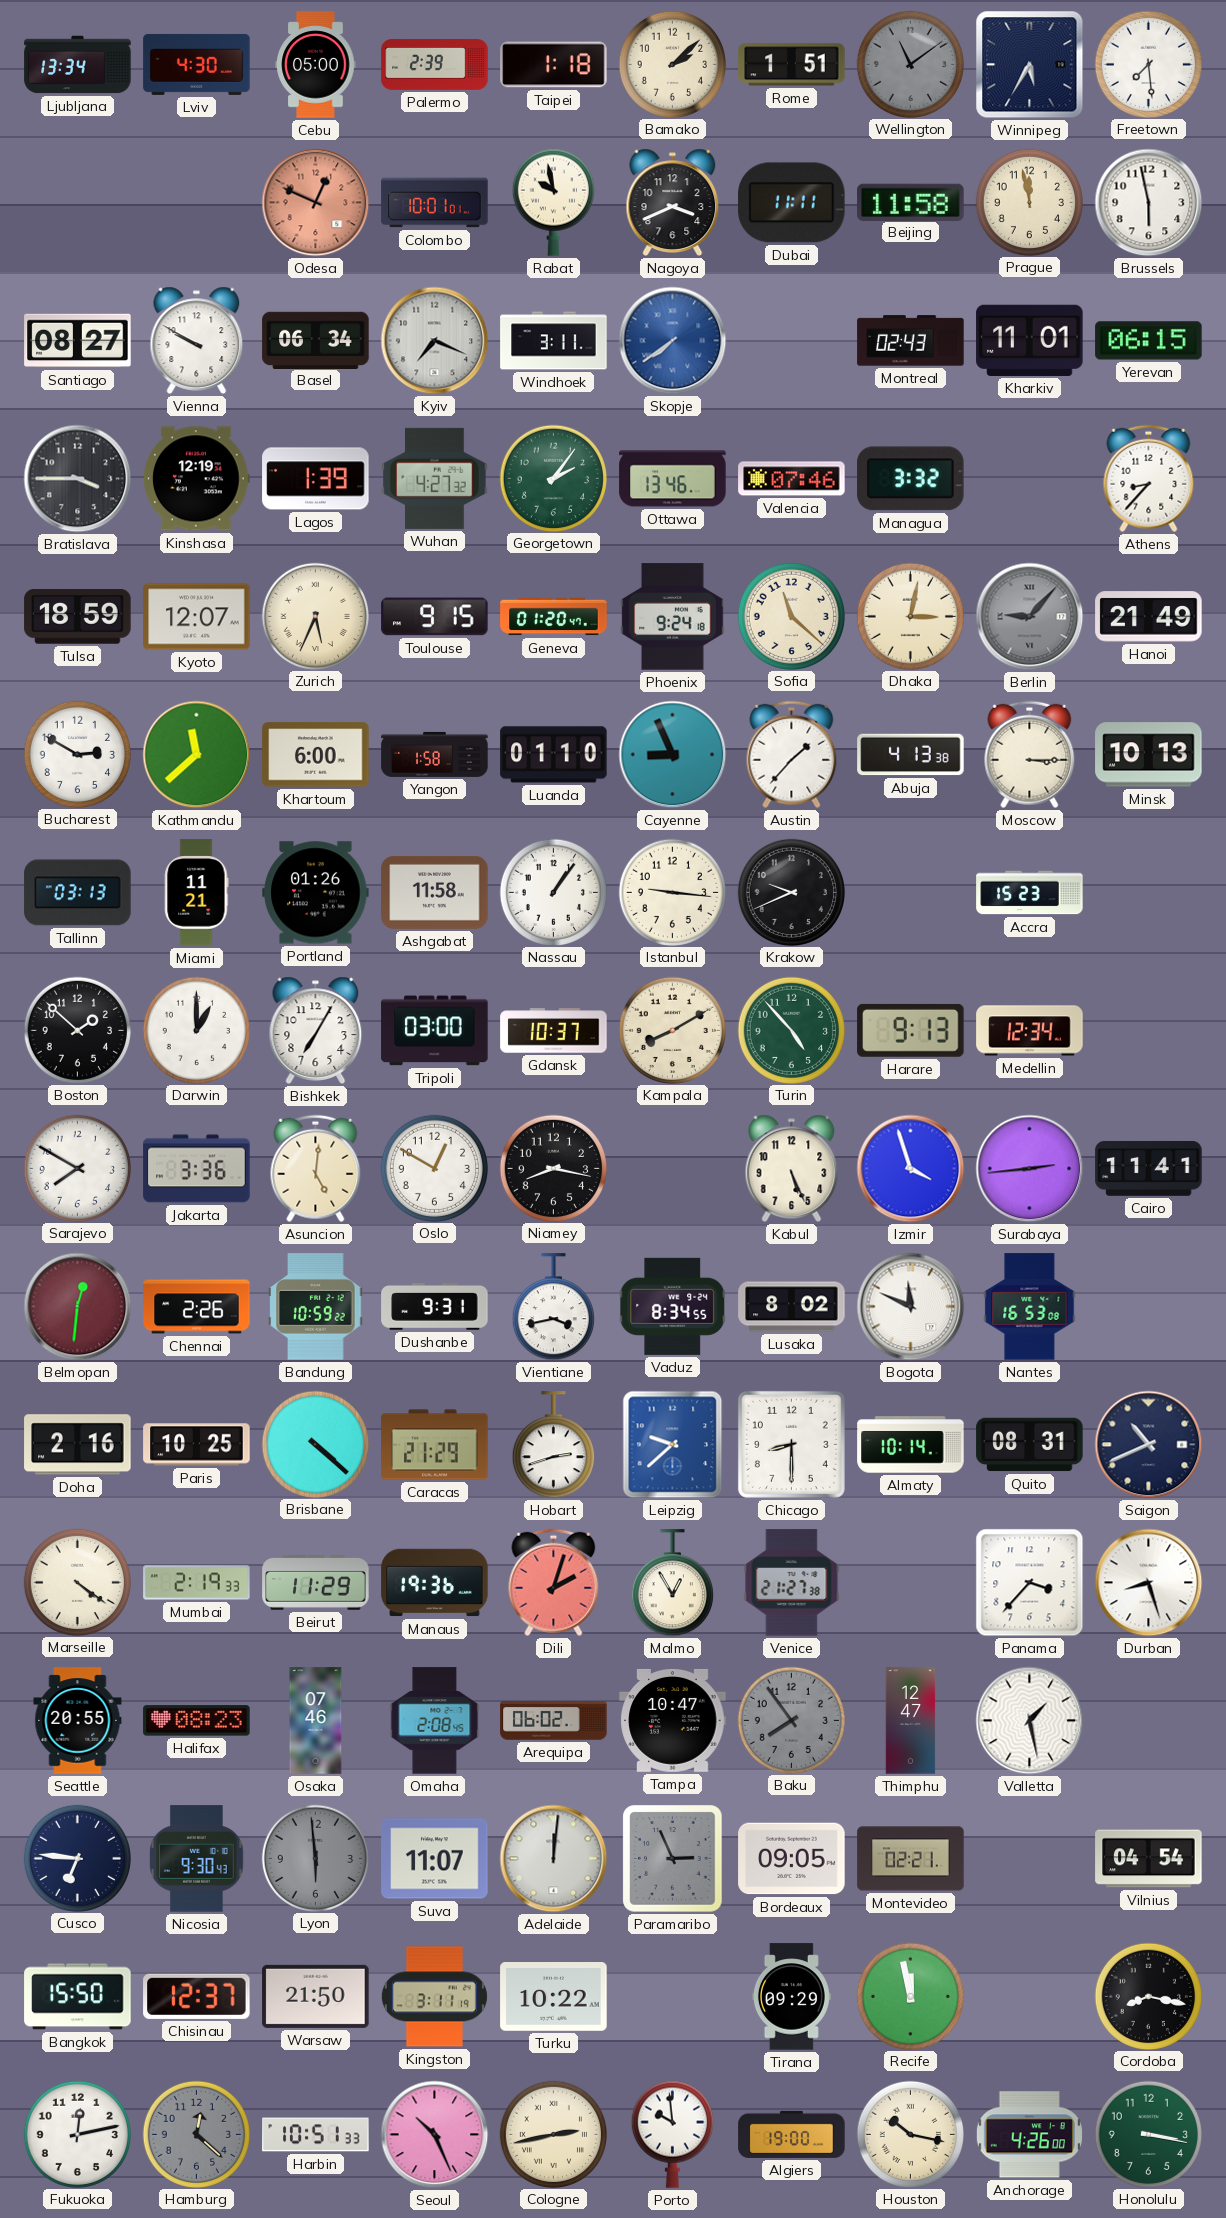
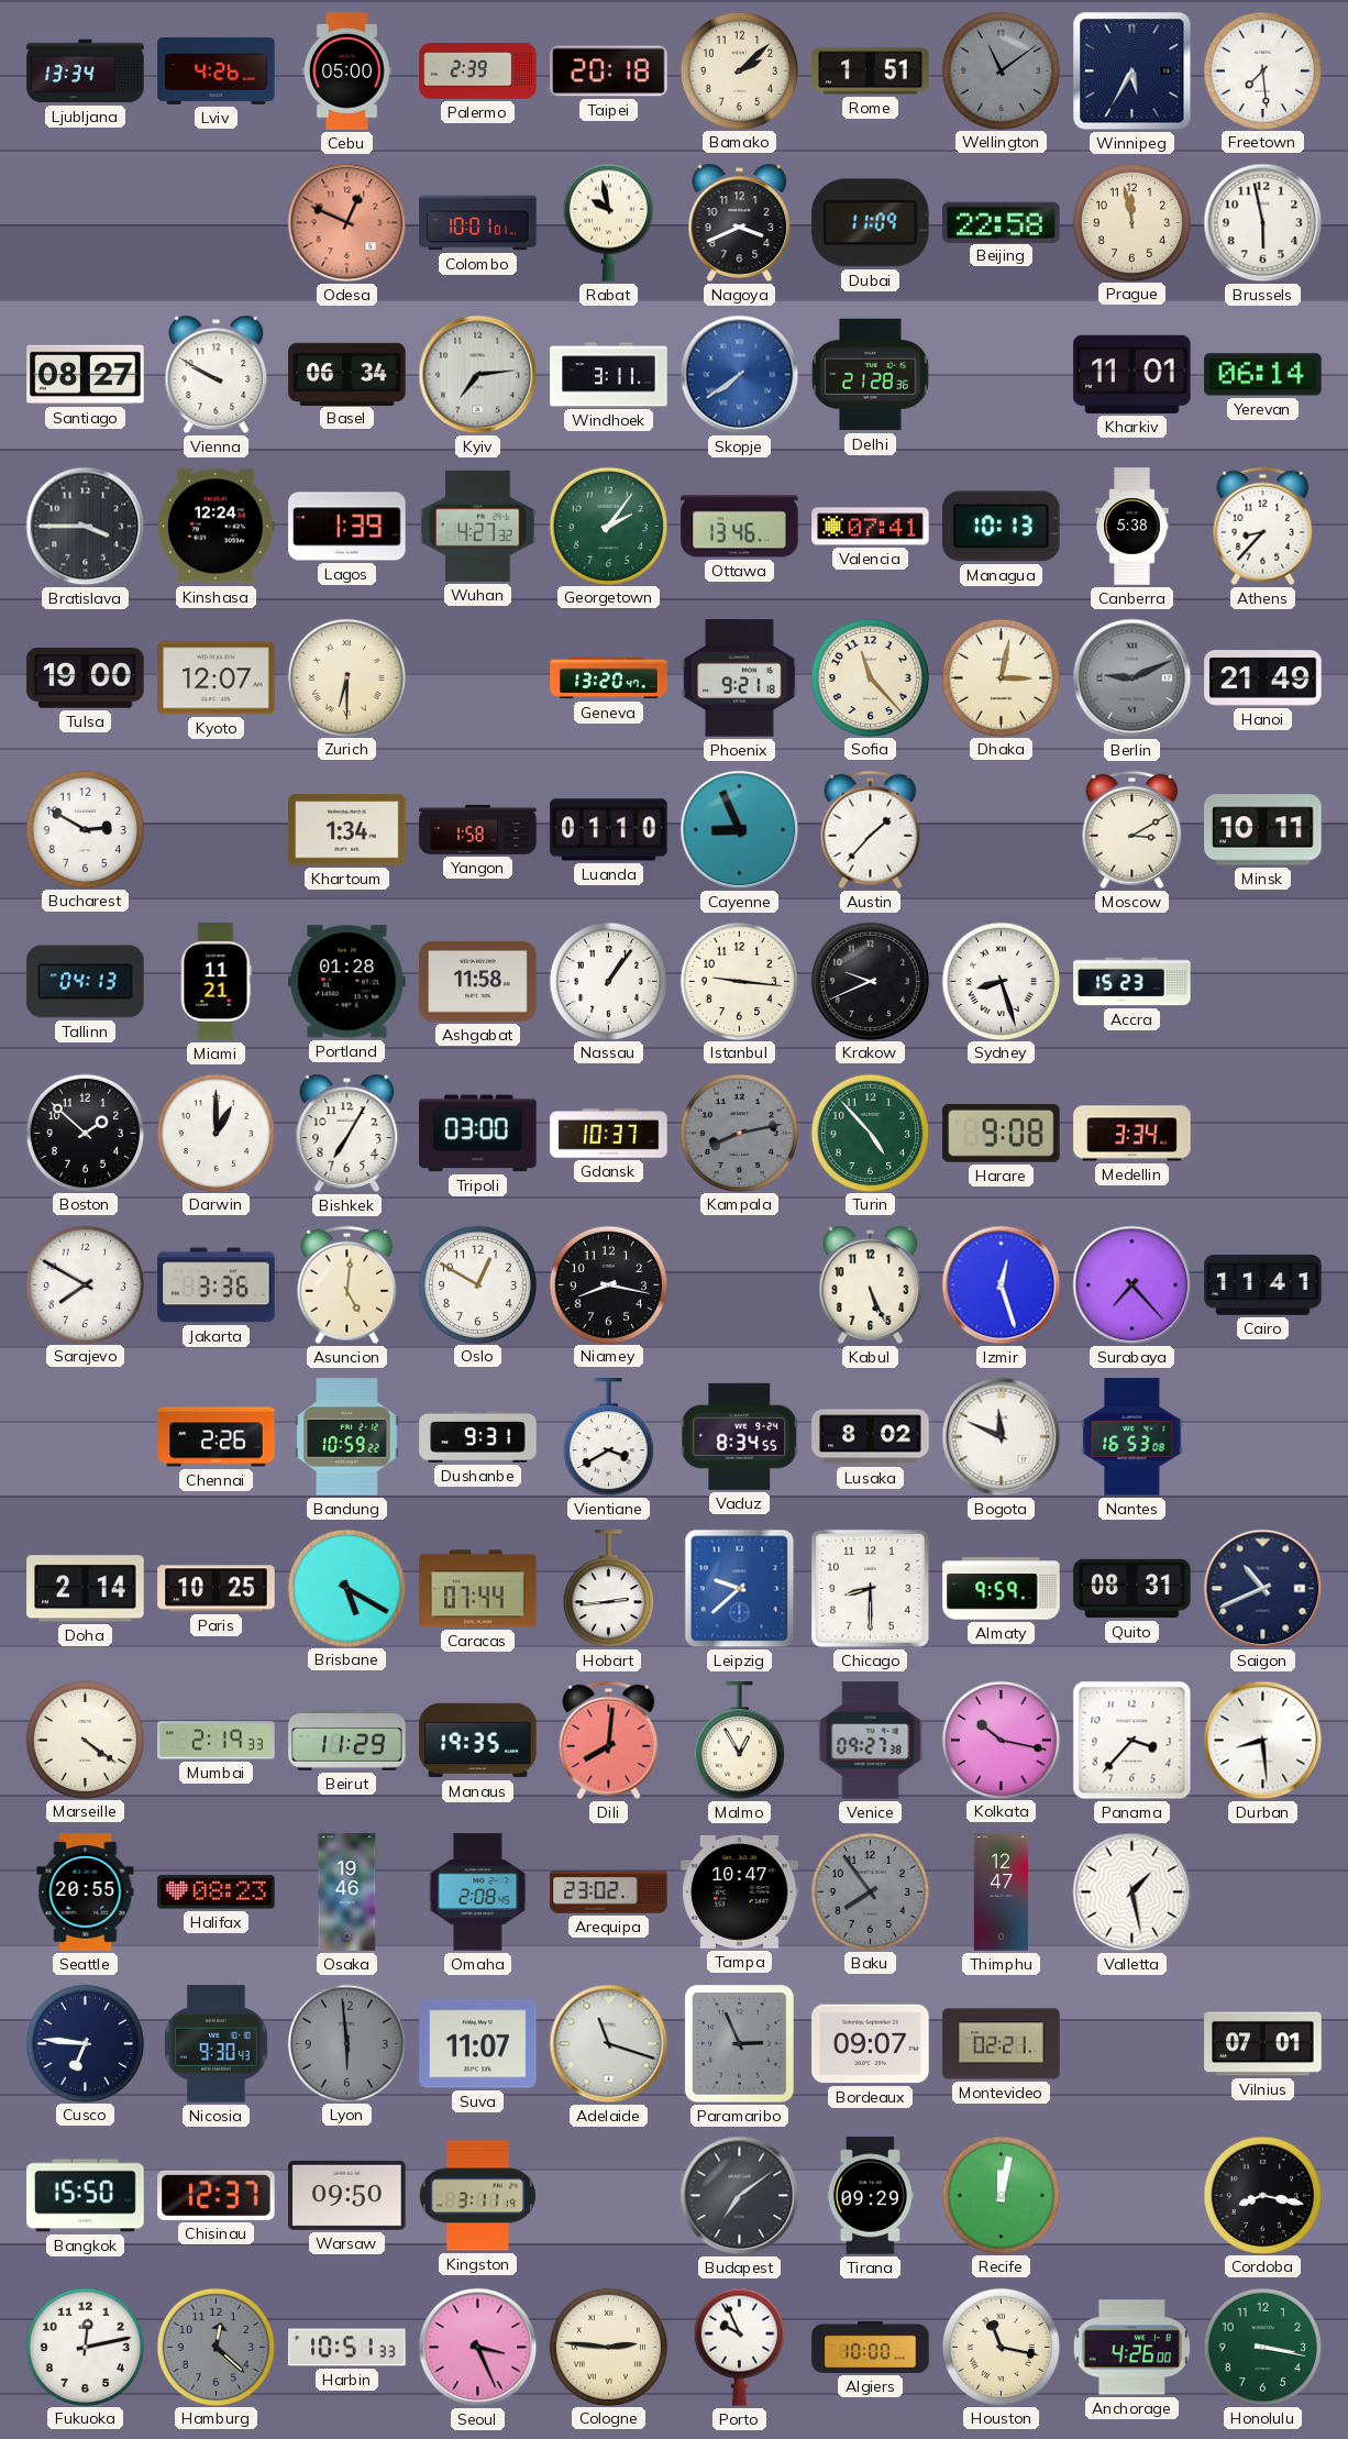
Lviv: 4:30 -> 4:26 (217, 70)
Taipei: 1:18 -> 20:18 (609, 71)
Dubai: 11:11 -> 11:09 (871, 223)
Beijing: 11:58 -> 22:58 (1002, 222)
Kyiv: 7:19 -> 7:14 (478, 375)
Delhi: none -> 21:28 (871, 375)
Montreal: 02:43 -> none (911, 341)
Yerevan: 06:15 -> 06:14 (1263, 375)
Kinshasa: 12:19 -> 12:24 (216, 527)
Valencia: 07:46 -> 07:41 (871, 527)
Managua: 3:32 -> 10:13 (1002, 527)
Canberra: none -> 5:38 (1132, 527)
Tulsa: 18:59 -> 19:00 (86, 678)
Zurich: 5:34 -> 6:30 (346, 677)
Toulouse: 9:15 -> none (435, 617)
Geneva: 01:20 -> 13:20 (609, 678)
Phoenix: 9:24 -> 9:21 (740, 678)
Sofia: 11:22 -> 11:23 (870, 677)
Berlin: 9:07 -> 9:11 (1132, 678)
Kathmandu: 11:38 -> none (197, 755)
Khartoum: 6:00 -> 1:34 (347, 830)
Abuja: 4:13 -> none (911, 755)
Moscow: 3:15 -> 3:10 (1132, 830)
Minsk: 10:13 -> 10:11 (1263, 830)
Tallinn: 03:13 -> 04:13 (86, 982)
Portland: 01:26 -> 01:28 (347, 982)
Sydney: none -> 8:27 (1001, 981)
Kampala: 8:10 -> 8:13 (739, 1133)
Kampala dial: cream -> grey (739, 1133)
Harare: 9:13 -> 9:08 (1002, 1133)
Medellin: 12:34 -> 3:34 (1132, 1134)
Izmir: 3:57 -> 12:27 (1002, 1285)
Surabaya: 2:44 -> 7:23 (1132, 1285)
Belmopan: 12:31 -> none (78, 1307)
Vientiane: 3:43 -> 3:40 (608, 1437)
Doha: 2:16 -> 2:14 (86, 1589)
Brisbane: 4:22 -> 5:20 (346, 1588)
Caracas: 21:29 -> 07:44 (478, 1589)
Hobart: 2:42 -> 2:44 (608, 1589)
Almaty: 10:14 -> 9:59 (1002, 1589)
Manaus: 19:36 -> 19:35 (478, 1741)
Dili: 2:03 -> 8:01 (609, 1741)
Venice: 21:27 -> 09:27 (871, 1741)
Kolkata: none -> 10:17 (1001, 1740)
Durban: 8:27 -> 8:29 (1263, 1741)
Osaka: 07:46 -> 19:46 (347, 1892)
Arequipa: 06:02 -> 23:02 (609, 1892)
Adelaide: 12:01 -> 11:18 (609, 2044)
Bordeaux: 09:05 -> 09:07 (871, 2044)
Vilnius: 04:54 -> 07:01 (1263, 2044)
Warsaw: 21:50 -> 09:50 (347, 2195)
Turku: 10:22 -> none (554, 1997)
Budapest: none -> 7:09 (740, 2196)
Recife: 11:58 -> 12:02 (1001, 2195)
Seoul: 10:26 -> 3:26 (478, 2348)
Cologne: 2:43 -> 2:46 (608, 2347)
Porto: 9:59 -> 9:56 (739, 2347)
Algiers: 19:00 -> 10:00 (871, 2347)
Houston: 10:17 -> 11:17 (1001, 2347)
